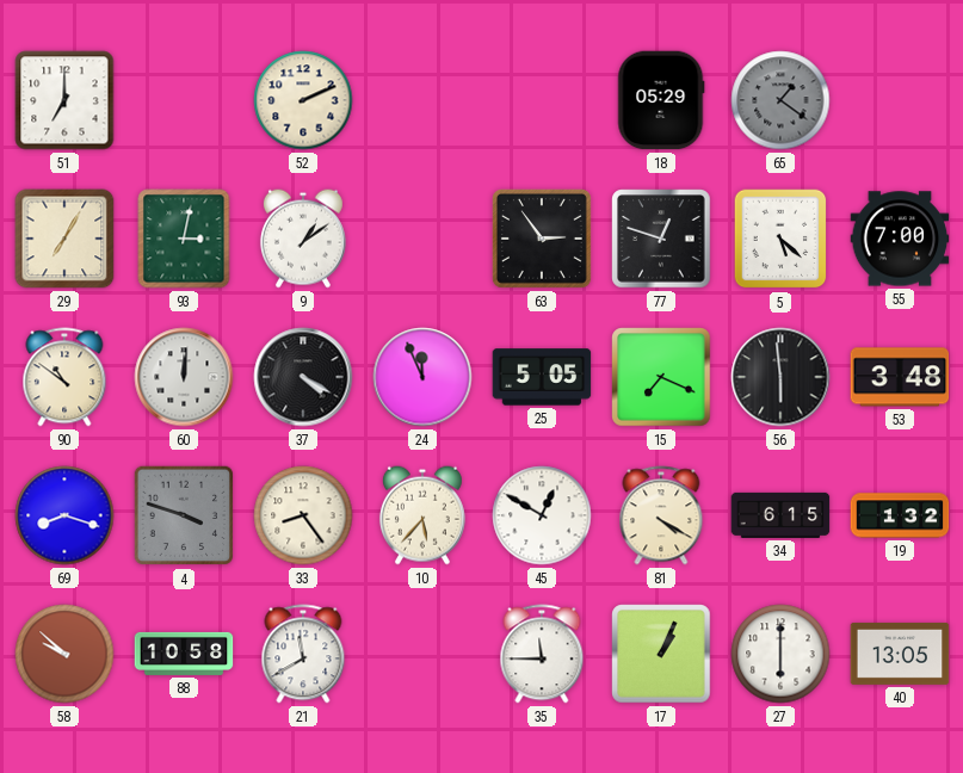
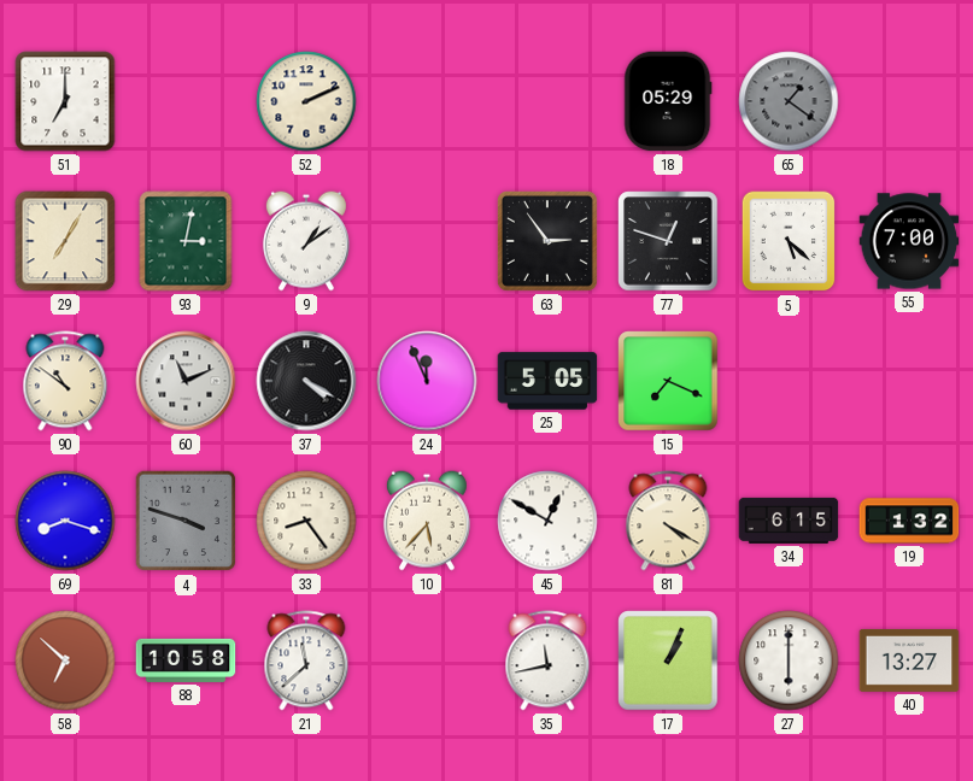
60: 12:01 -> 11:11 (186, 381)
56: 5:59 -> none (780, 377)
53: 3:48 -> none (900, 377)
58: 9:52 -> 6:52 (65, 660)
21: 11:40 -> 11:38 (306, 660)
35: 11:45 -> 11:43 (547, 660)
40: 13:05 -> 13:27 (909, 660)
